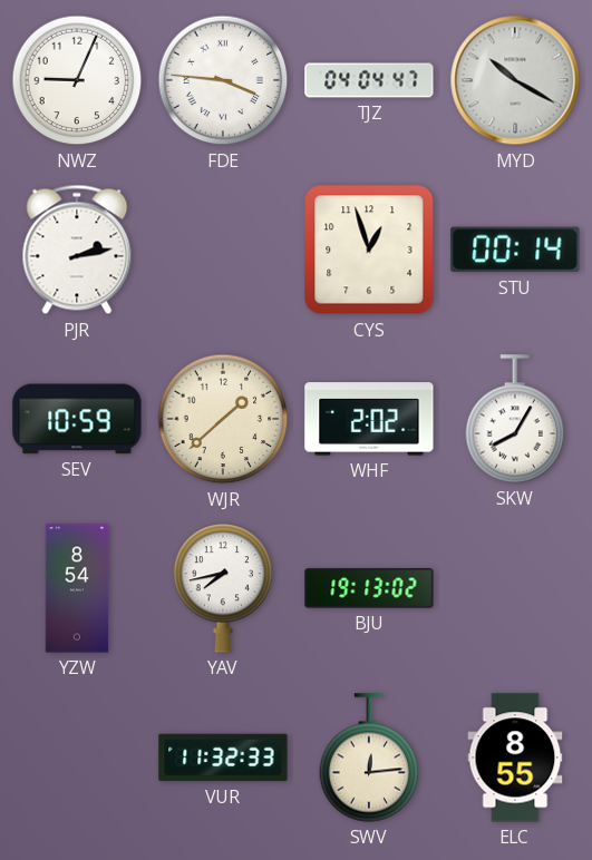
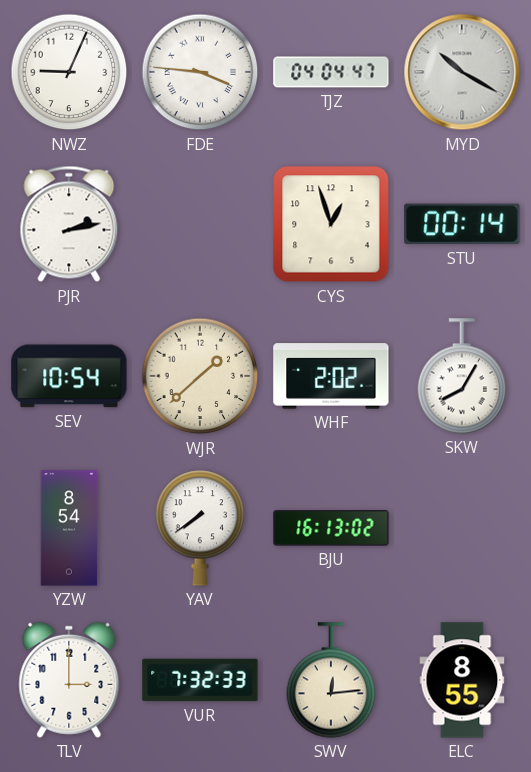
SEV: 10:59 -> 10:54 (69, 376)
YAV: 7:43 -> 7:39 (200, 528)
BJU: 19:13 -> 16:13 (331, 528)
TLV: none -> 3:00 (69, 680)
VUR: 11:32 -> 7:32 (200, 680)
